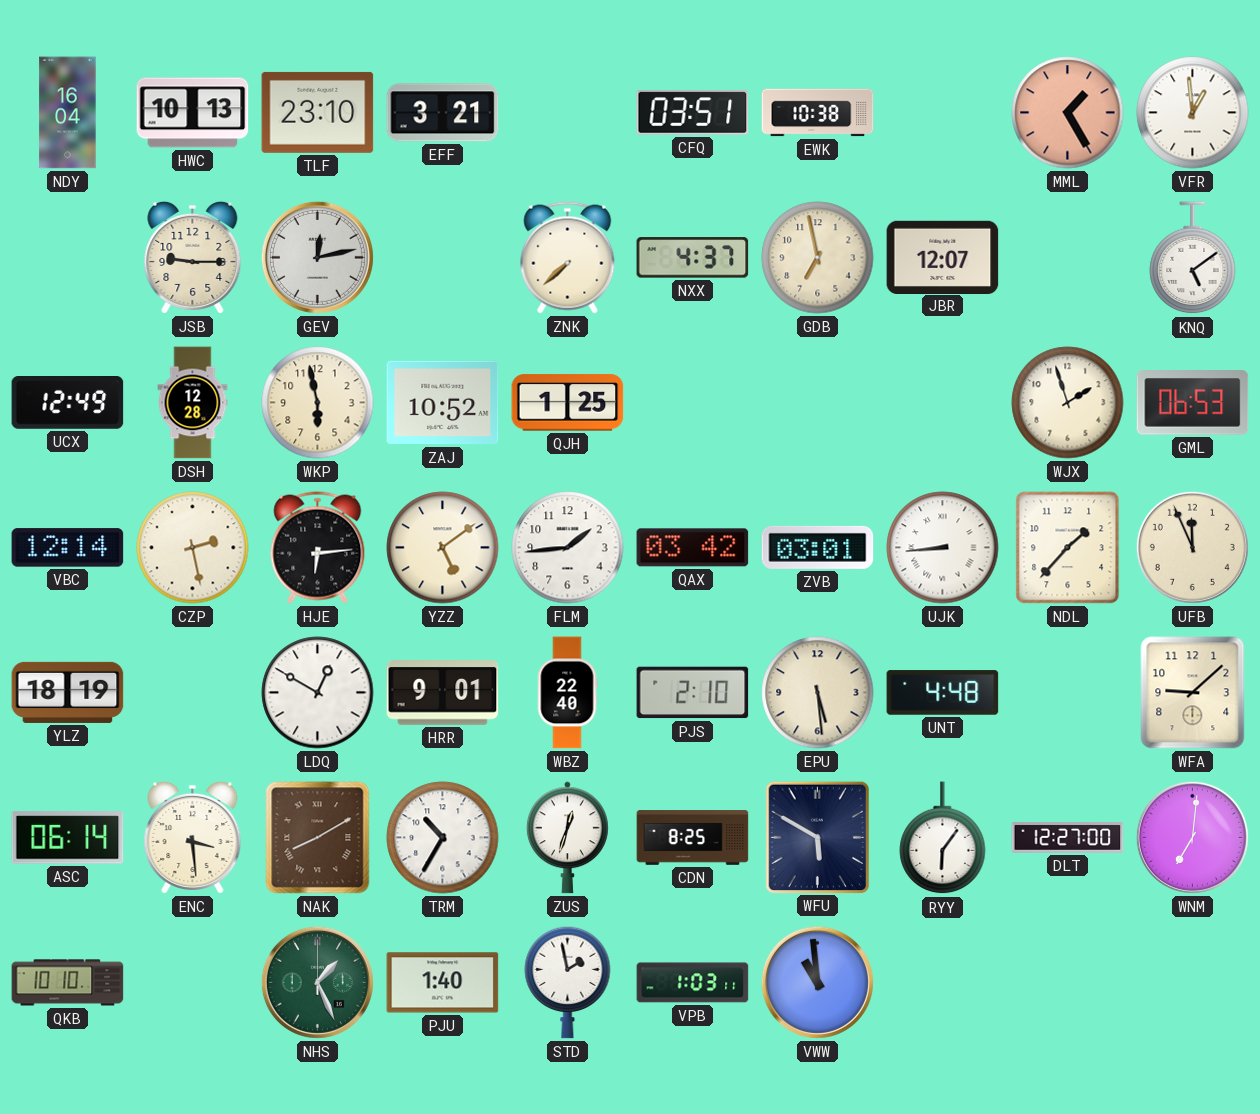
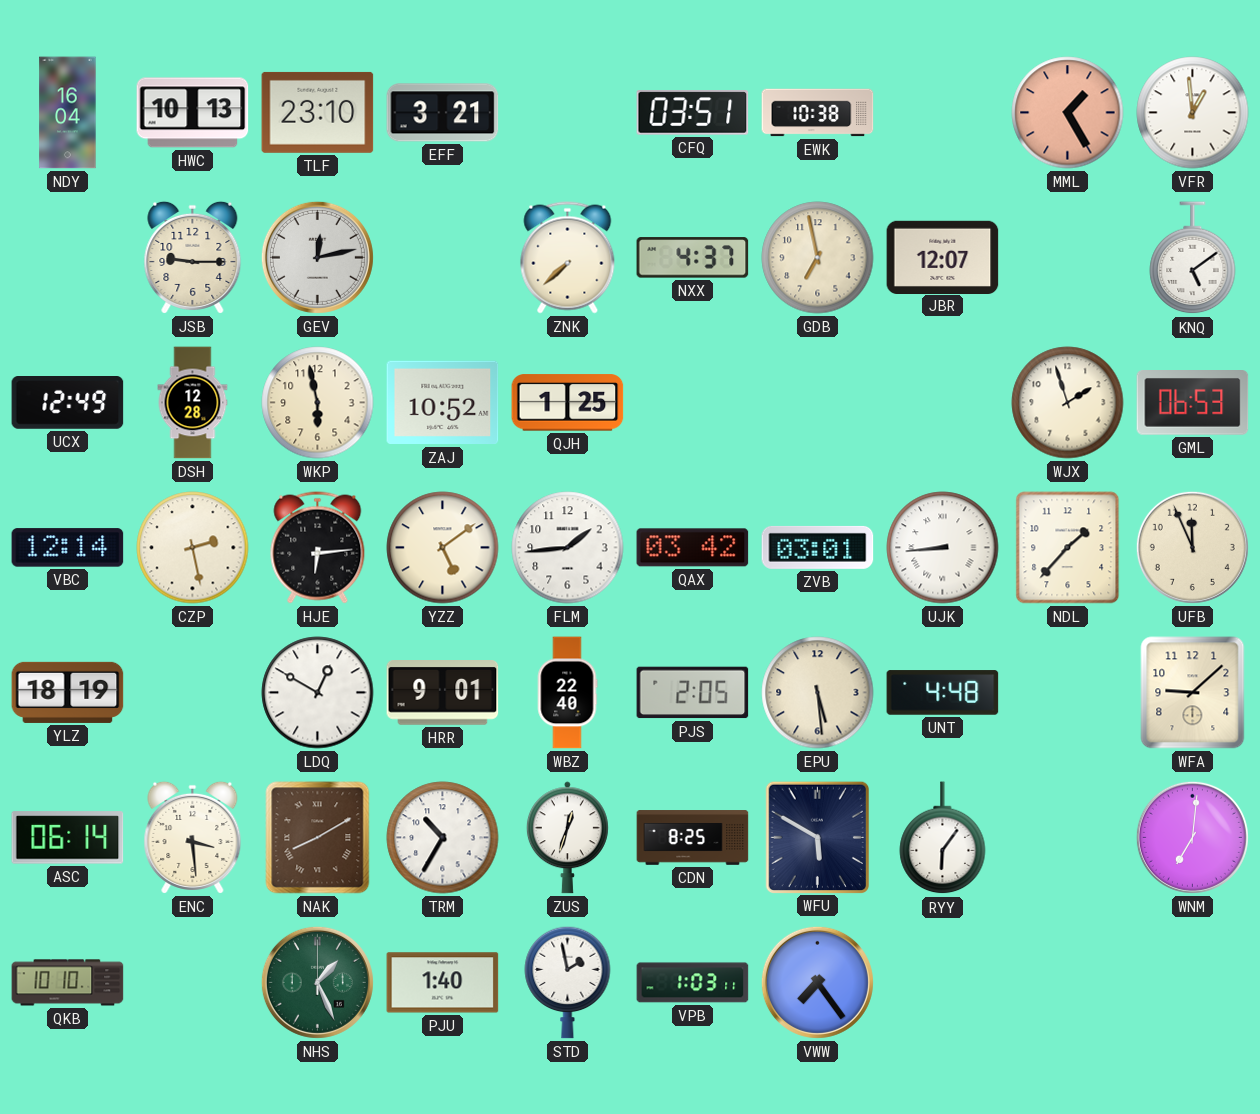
PJS: 2:10 -> 2:05 (693, 693)
DLT: 12:27 -> none (1068, 838)
VWW: 10:59 -> 7:24 (817, 982)
